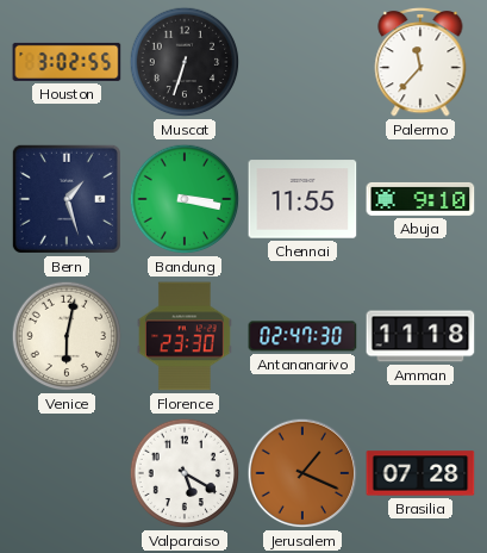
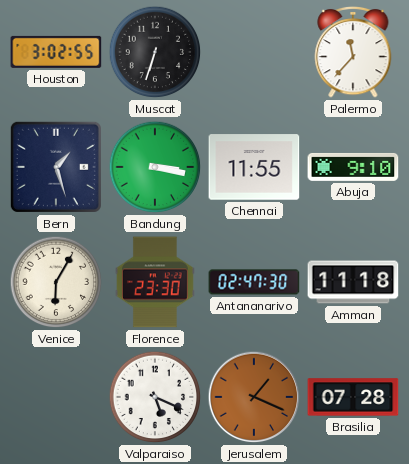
Venice: 6:02 -> 6:05 (56, 282)
Valparaiso: 5:20 -> 5:19 (155, 397)
